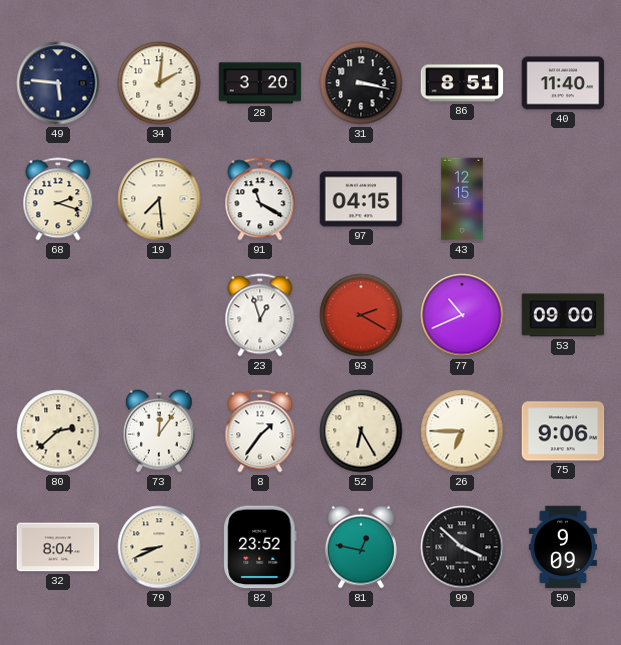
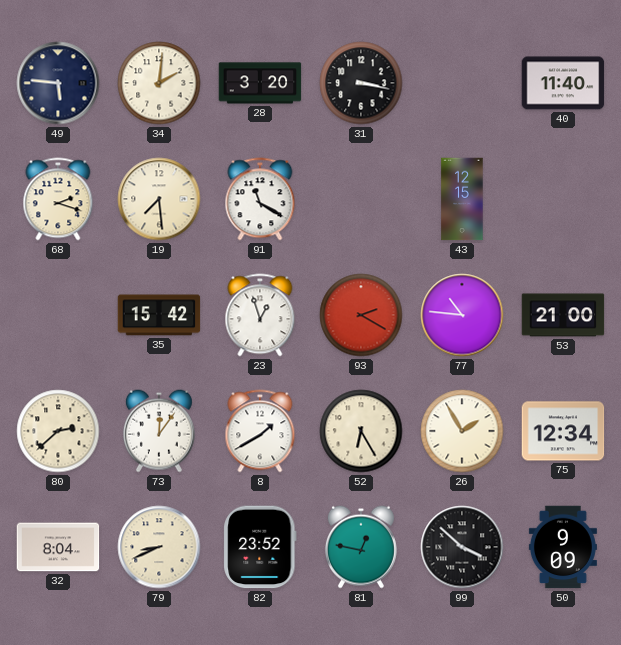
86: 8:51 -> none (462, 83)
97: 04:15 -> none (361, 199)
35: none -> 15:42 (159, 315)
77: 10:41 -> 10:46 (462, 315)
53: 09:00 -> 21:00 (563, 315)
8: 1:36 -> 1:40 (260, 431)
26: 6:45 -> 1:55 (462, 431)
75: 9:06 -> 12:34 (563, 431)
